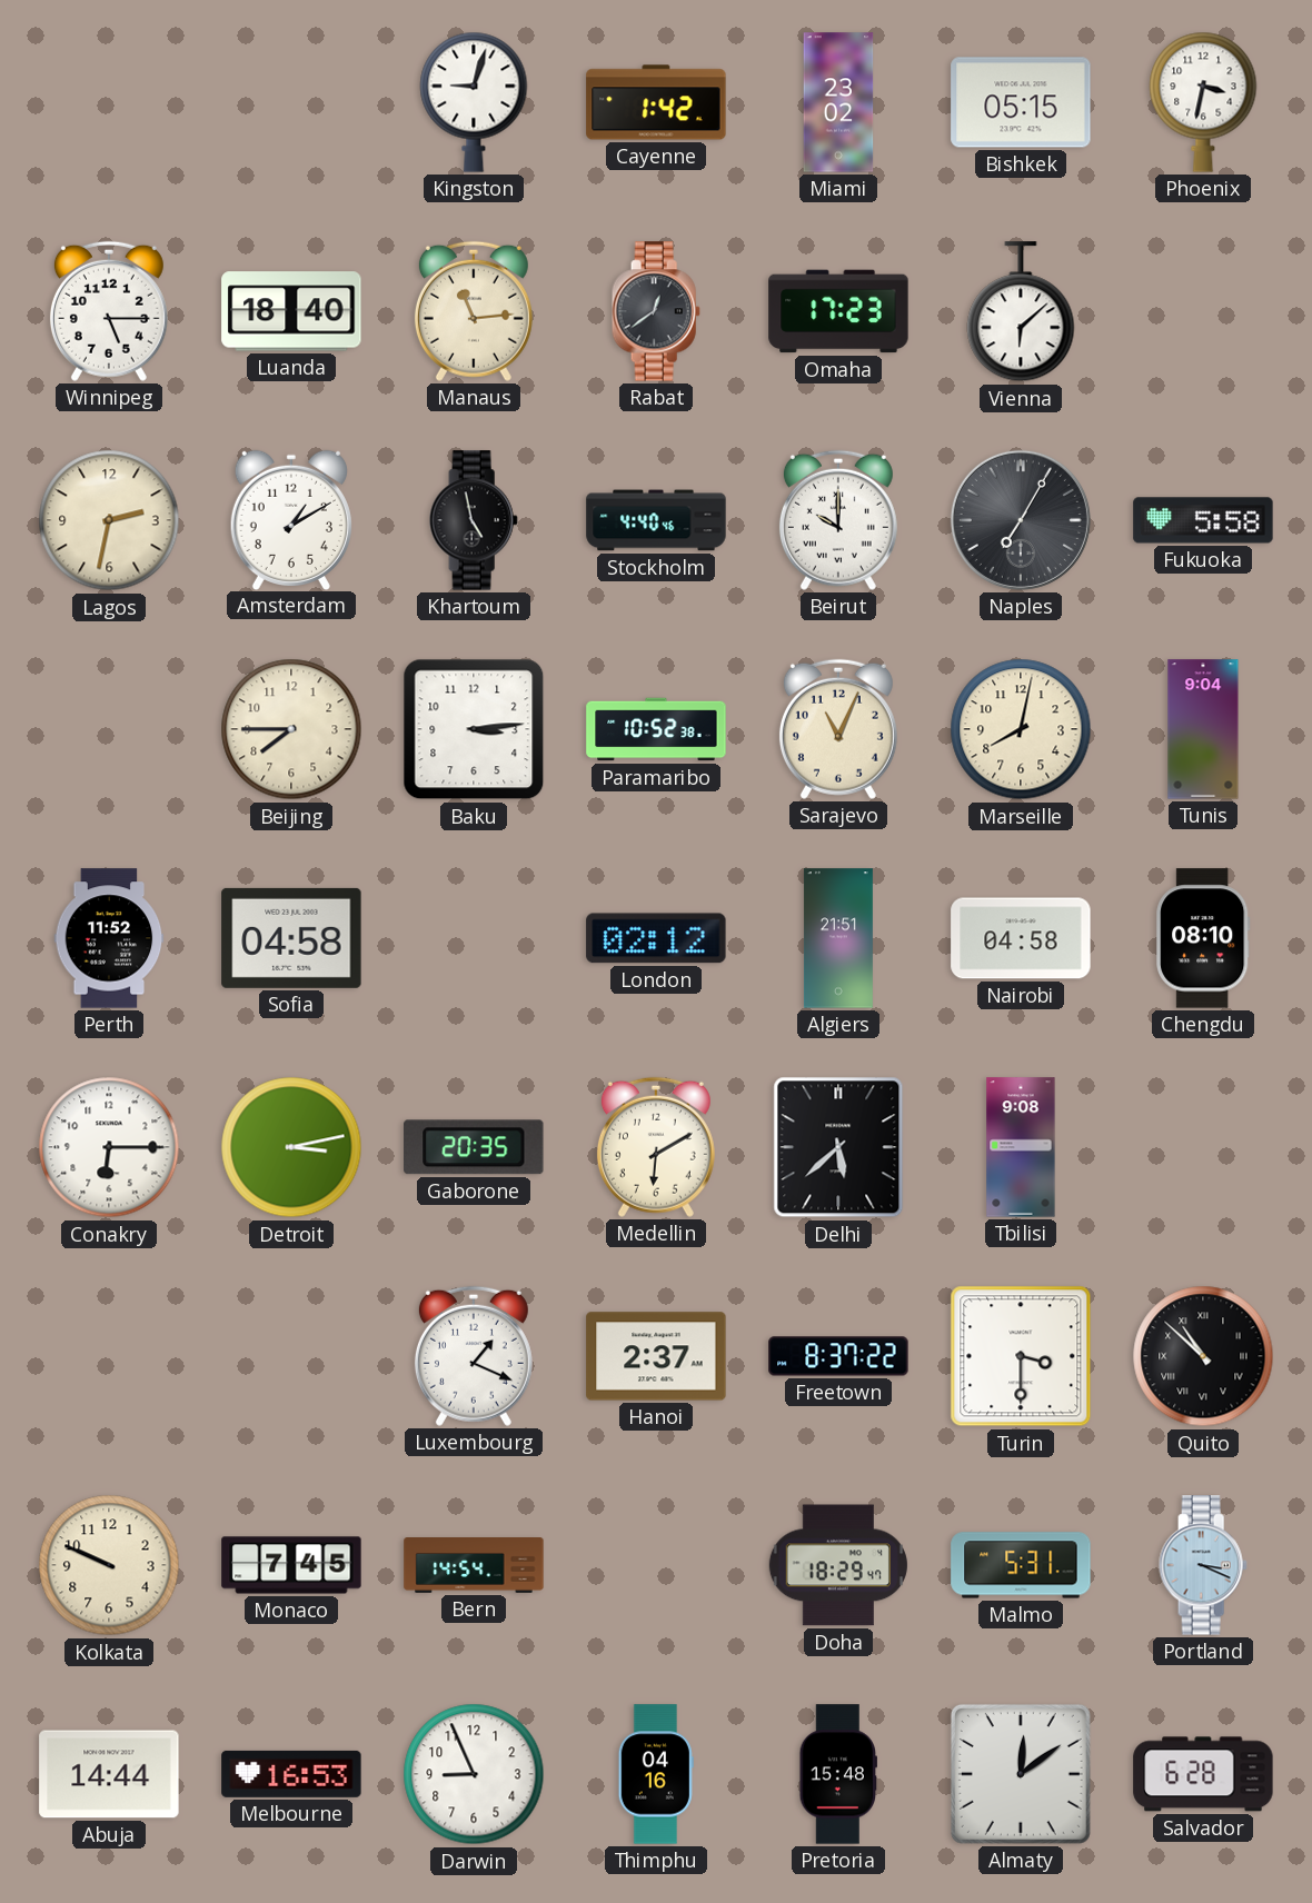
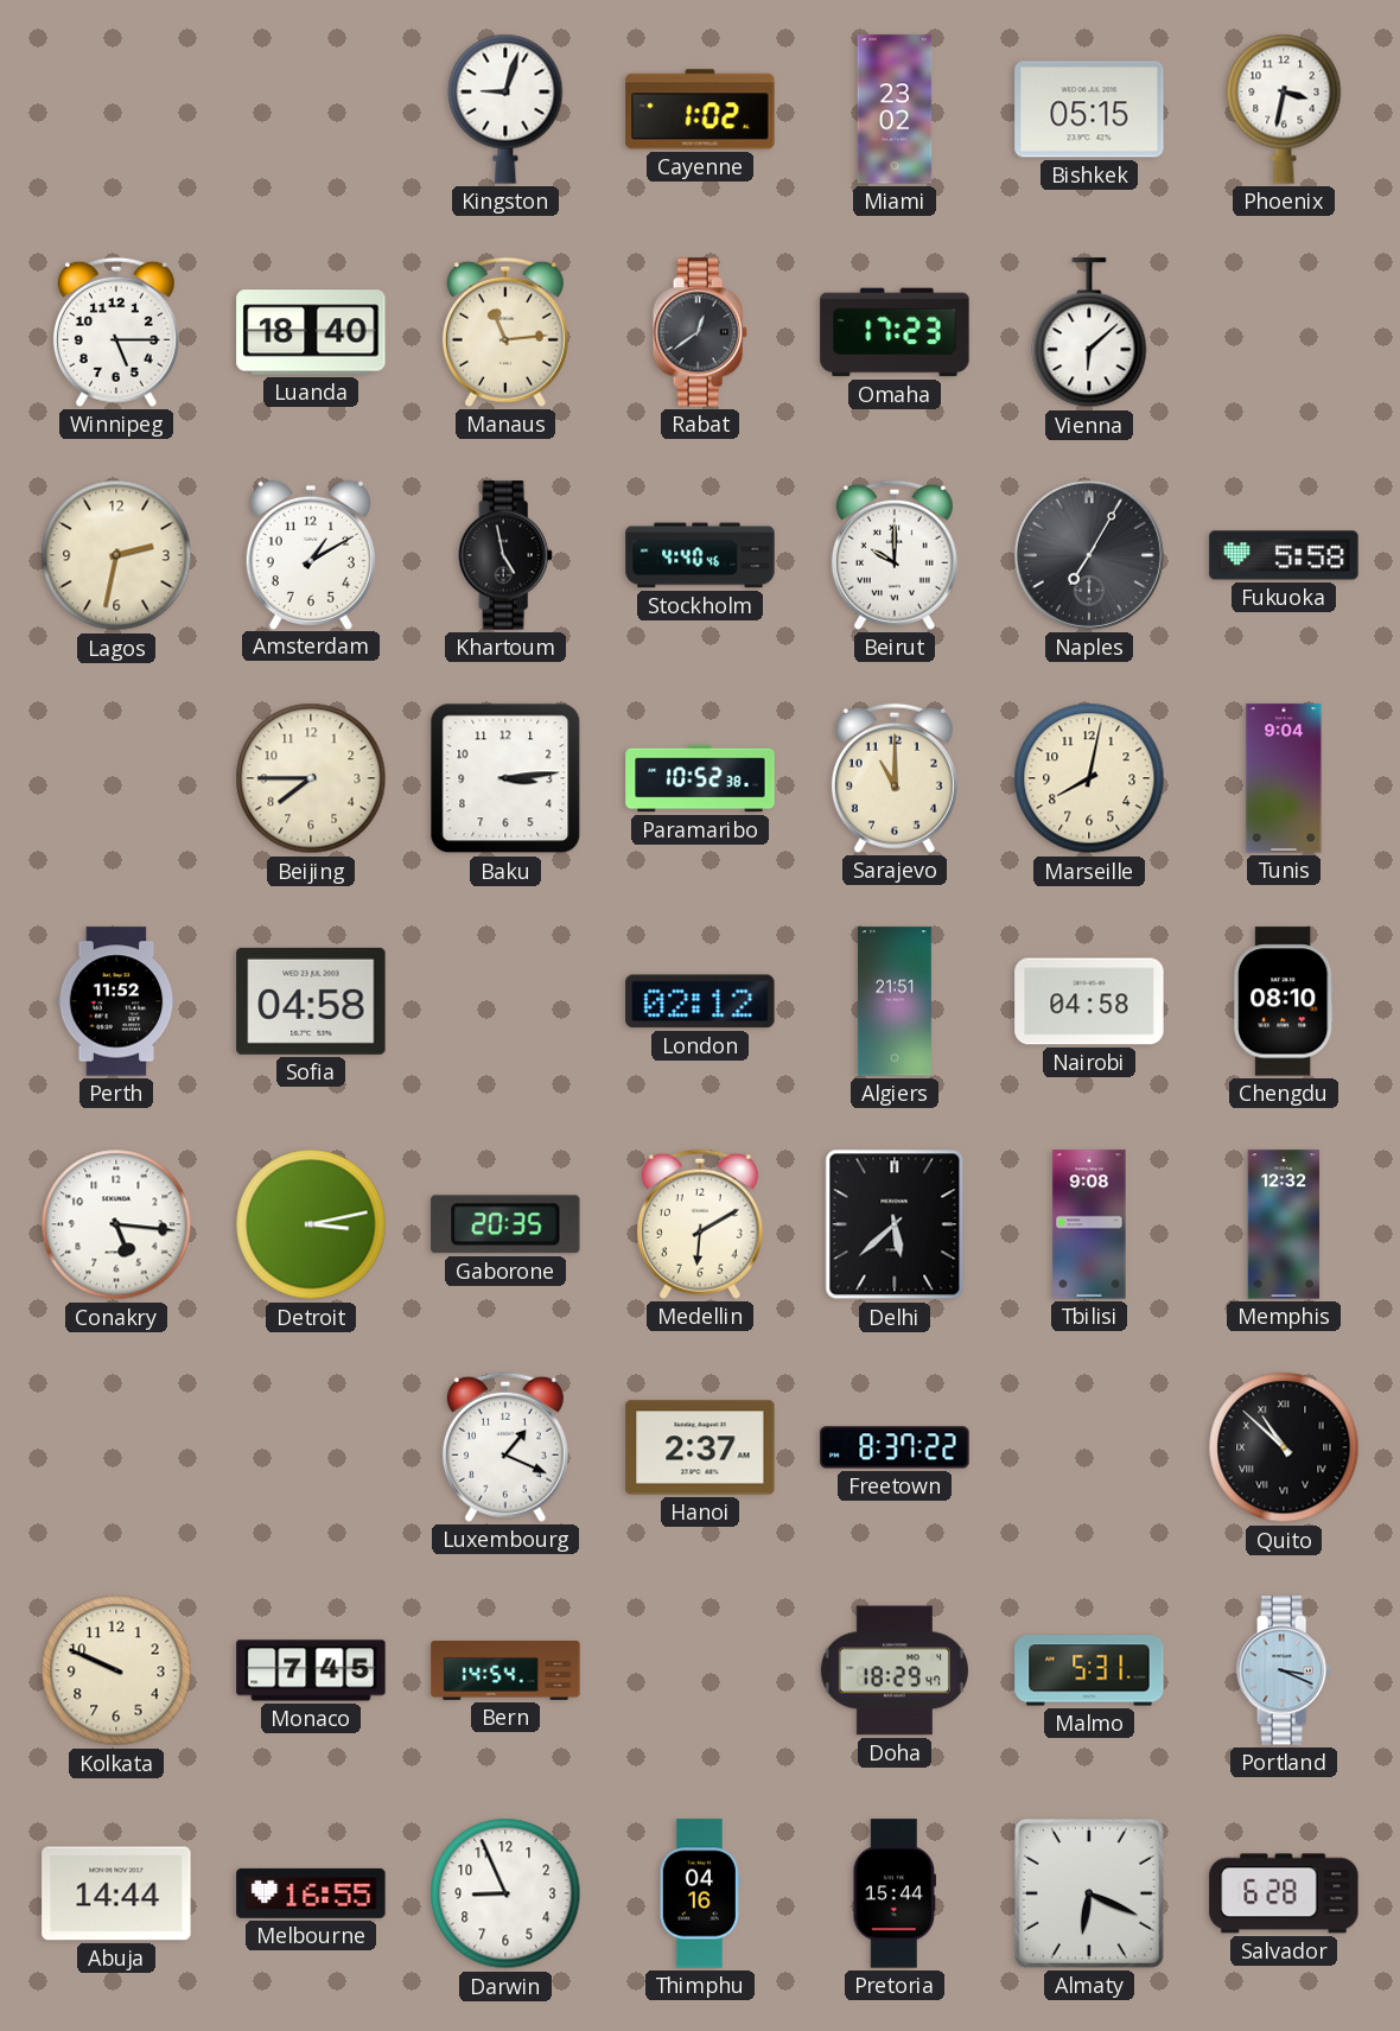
Cayenne: 1:42 -> 1:02 (700, 109)
Sarajevo: 11:04 -> 11:00 (895, 778)
Conakry: 6:15 -> 5:16 (116, 1224)
Memphis: none -> 12:32 (1284, 1224)
Turin: 3:30 -> none (1021, 1356)
Melbourne: 16:53 -> 16:55 (311, 1893)
Pretoria: 15:48 -> 15:44 (893, 1893)
Almaty: 12:09 -> 6:19 (1089, 1893)
